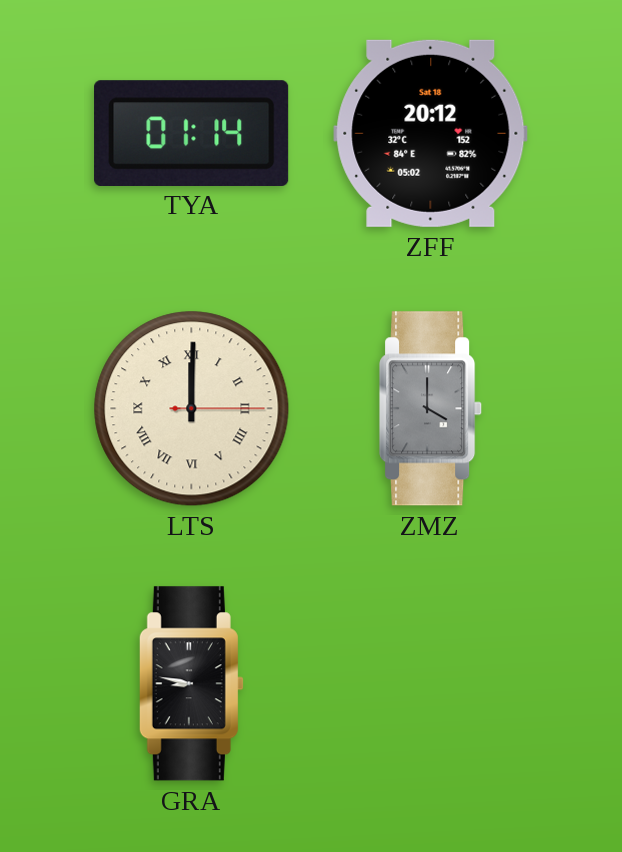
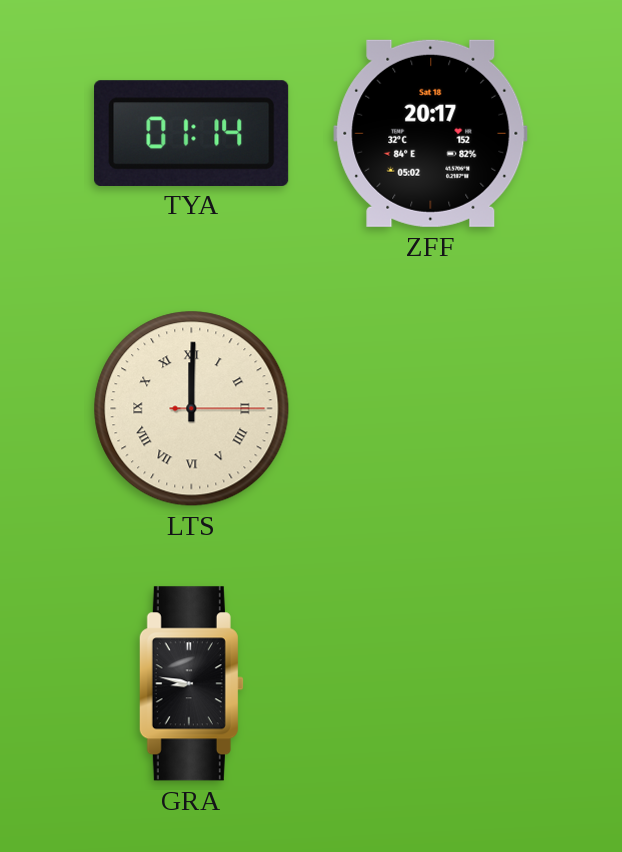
ZFF: 20:12 -> 20:17 (431, 133)
ZMZ: 4:00 -> none (431, 409)
